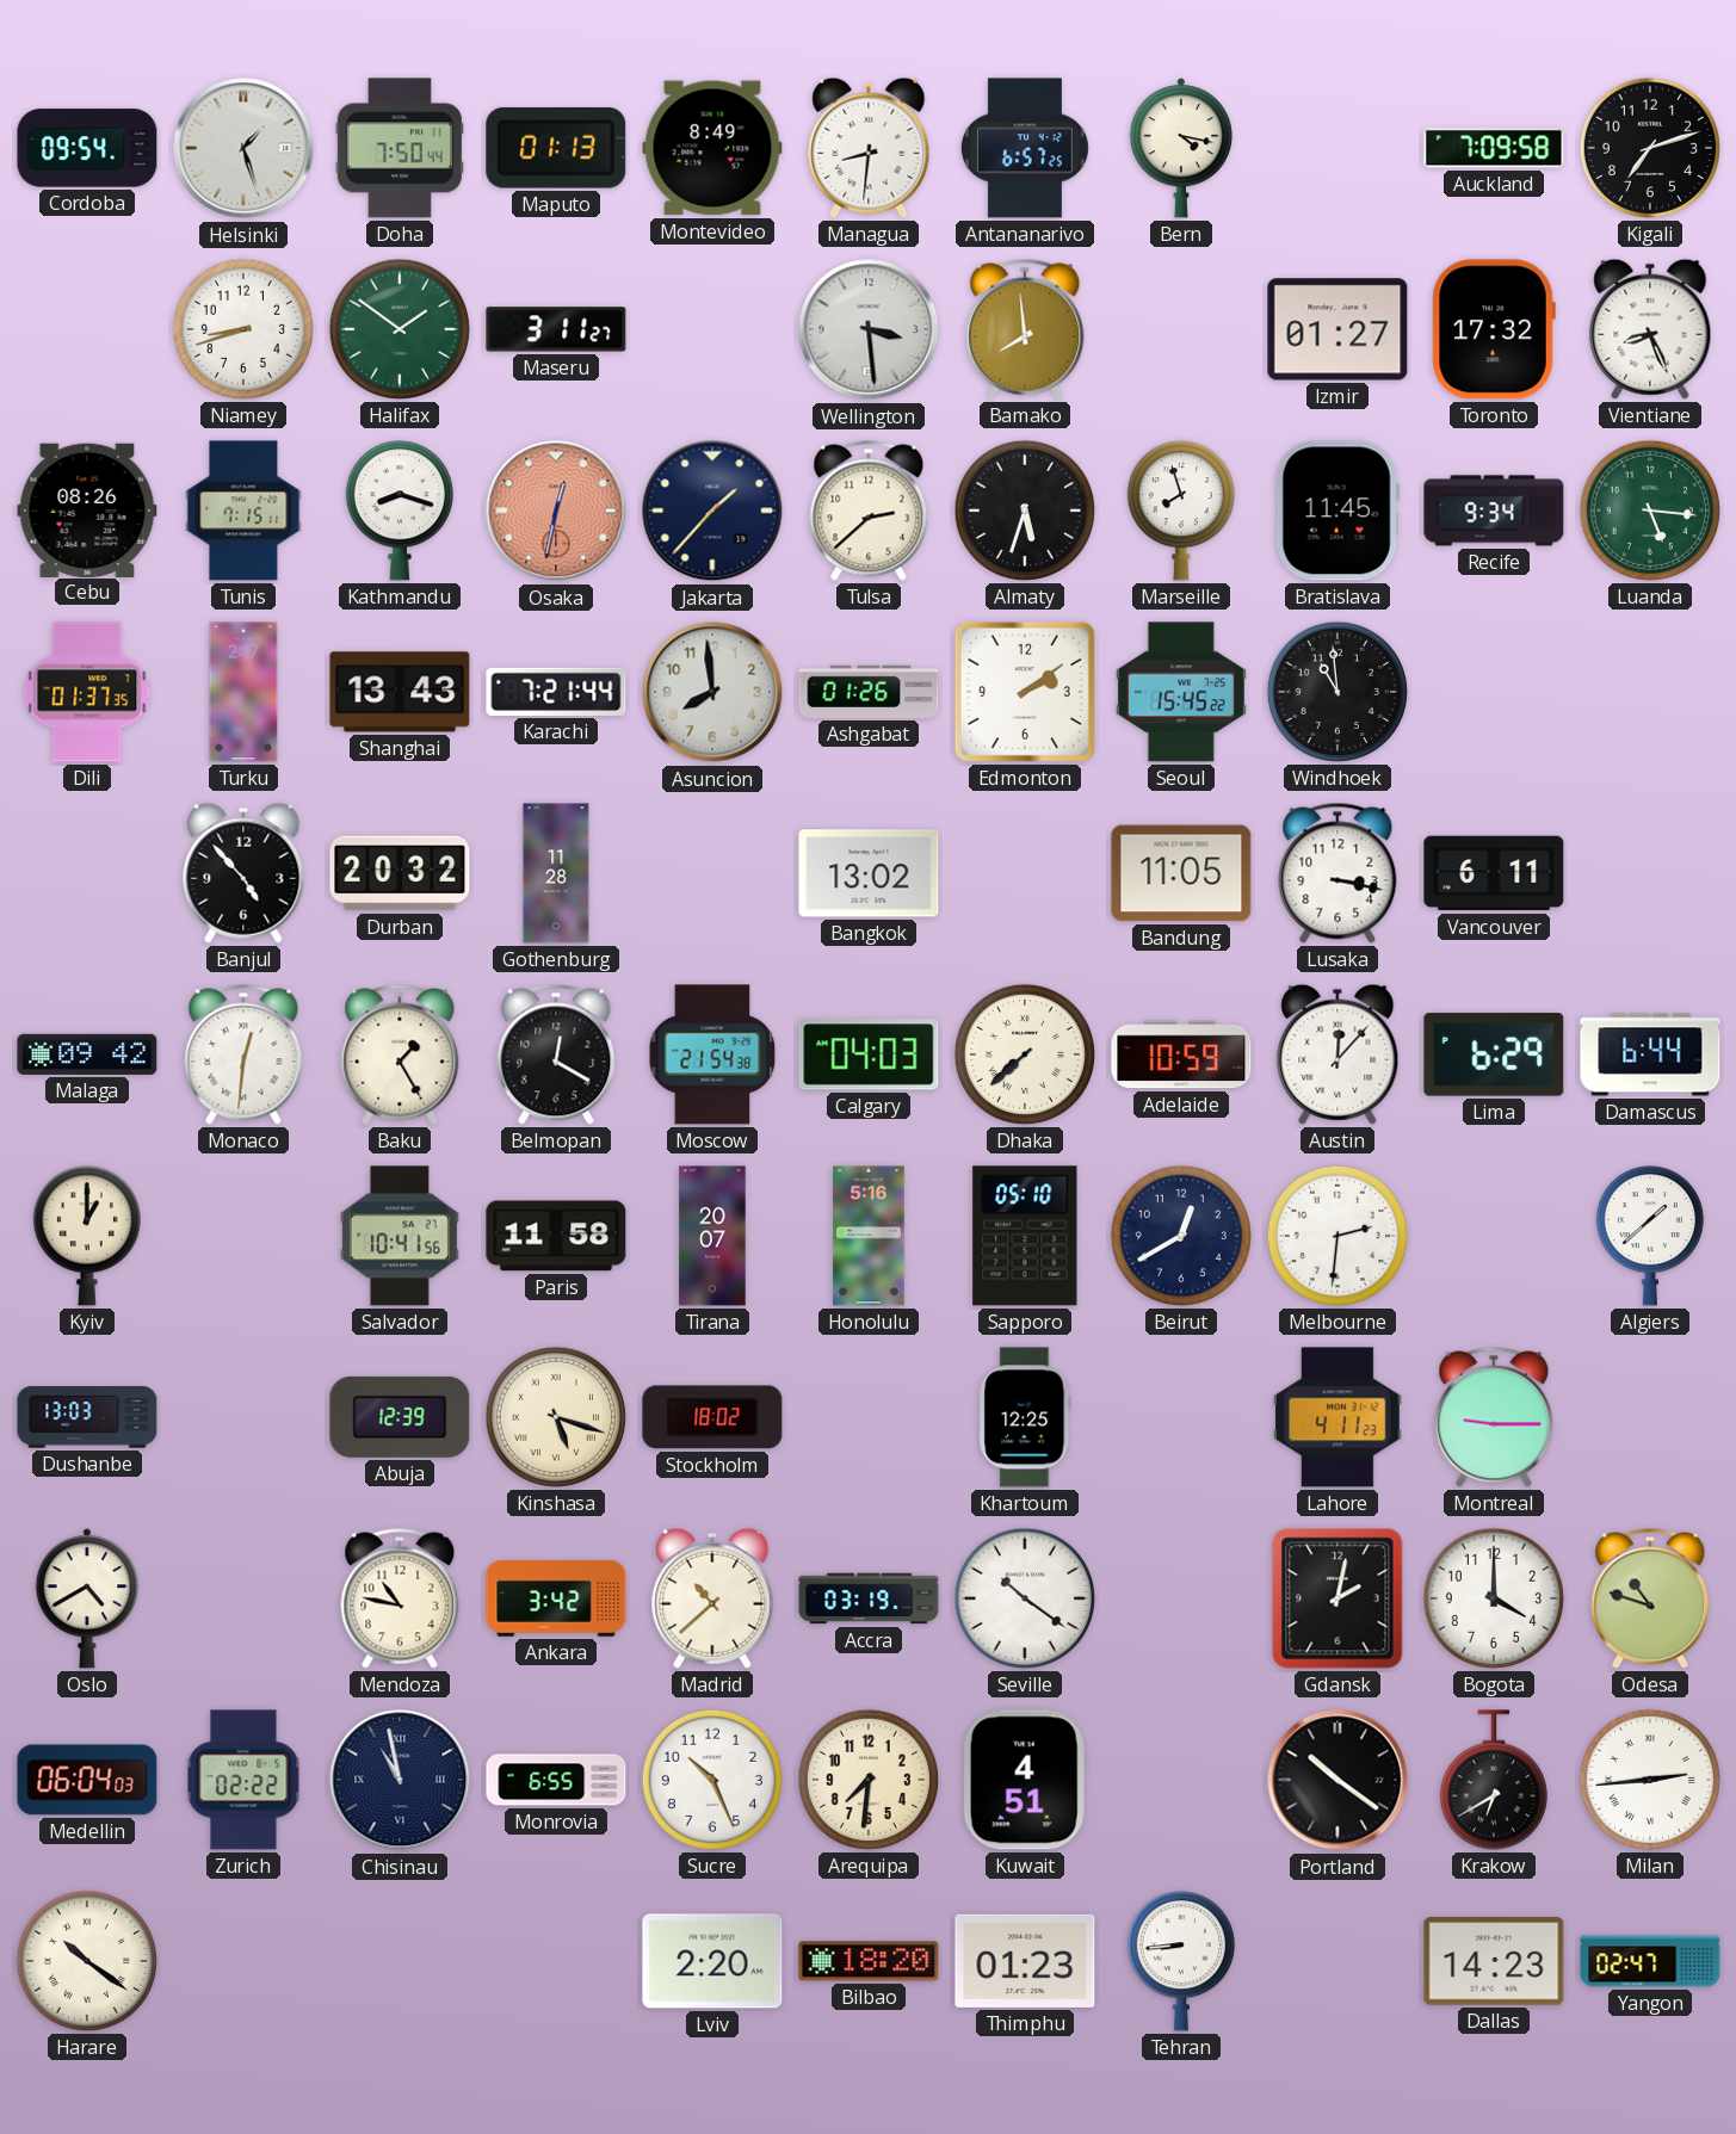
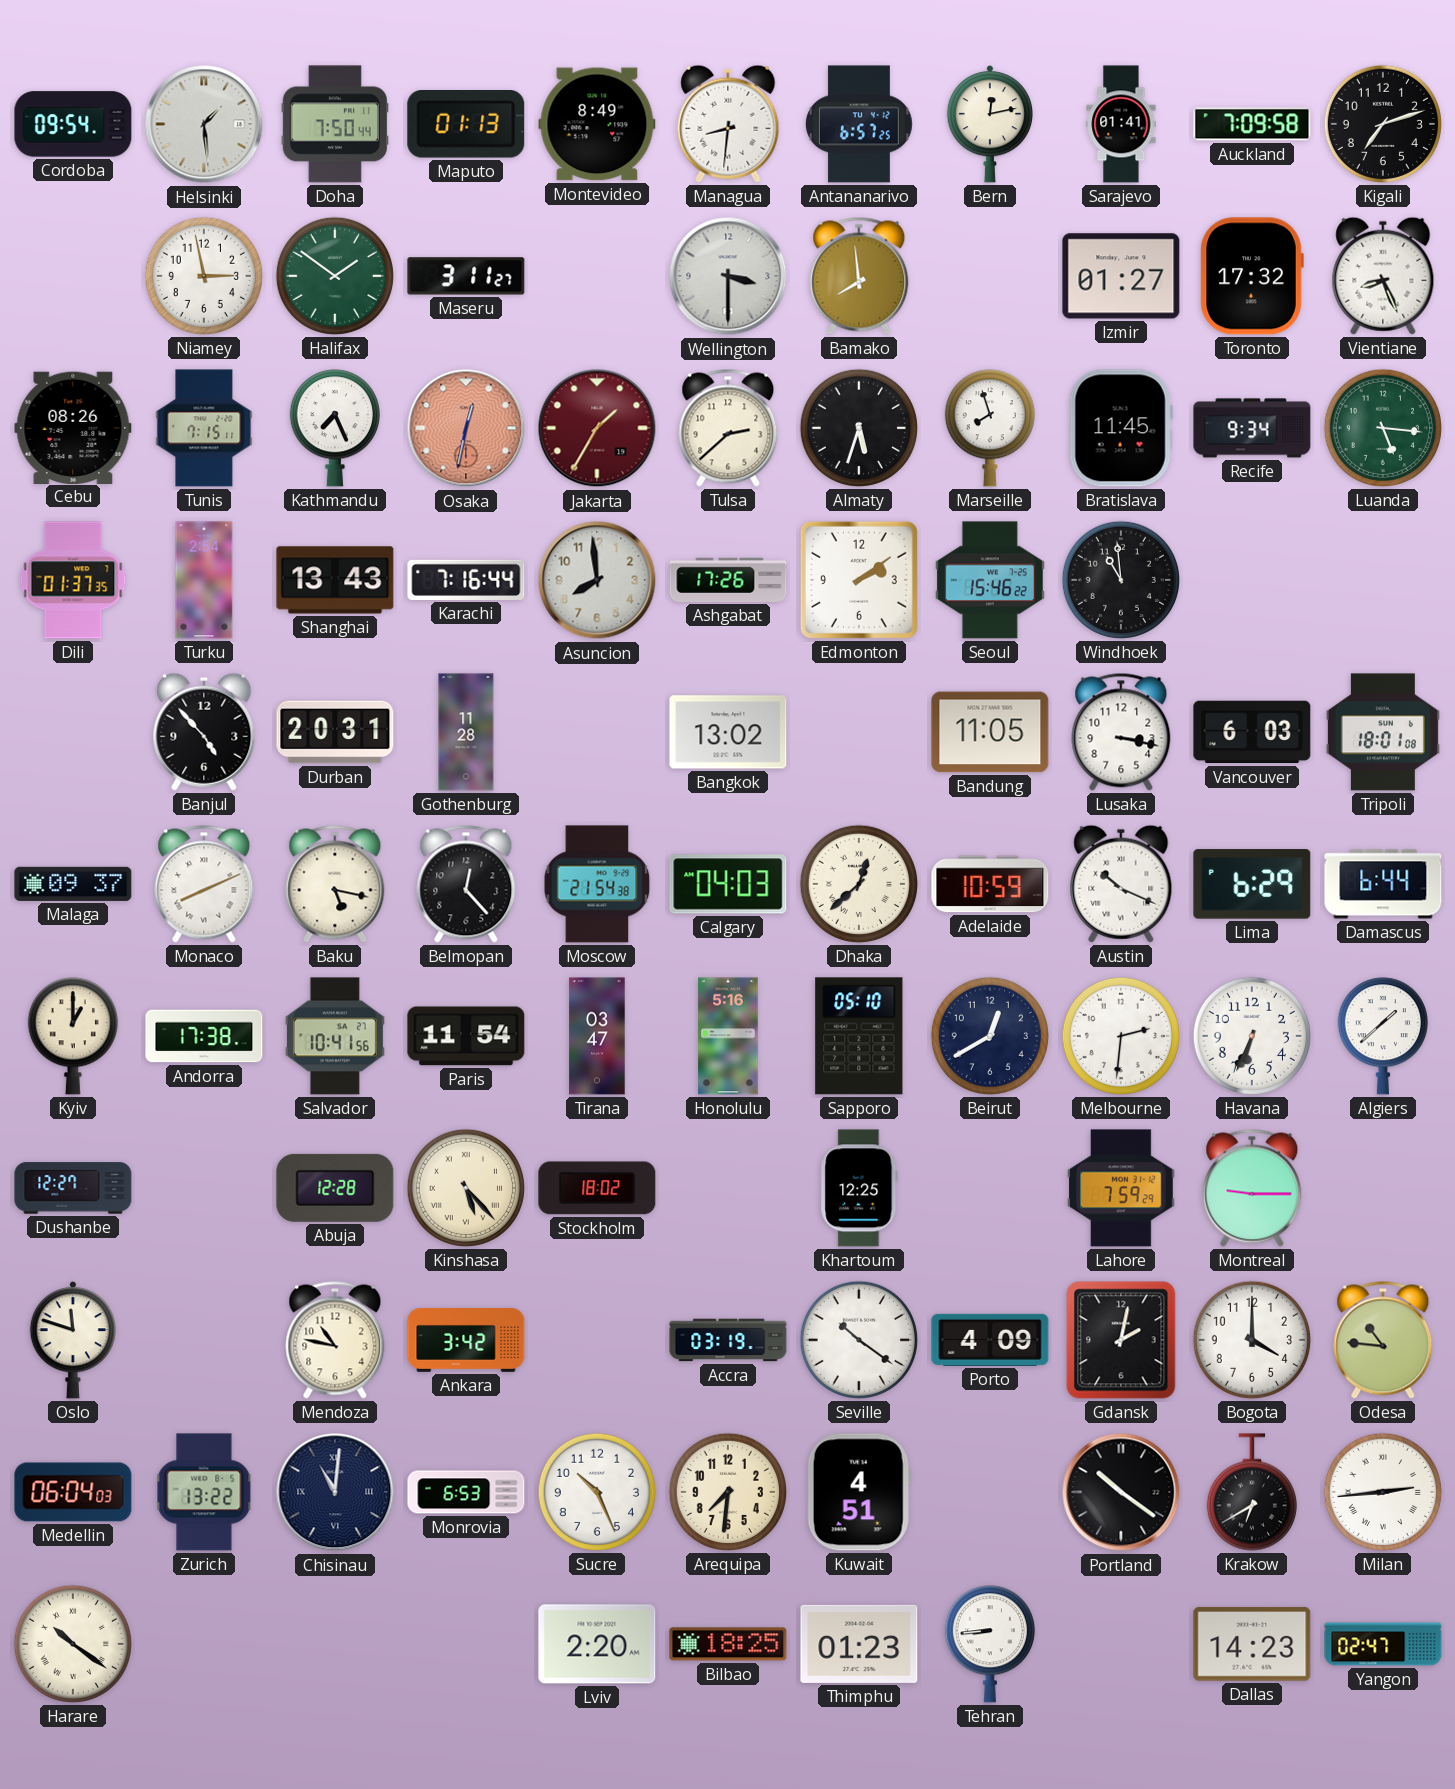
Helsinki: 1:27 -> 1:29 (204, 124)
Bern: 4:17 -> 12:13 (989, 124)
Sarajevo: none -> 01:41 (1121, 124)
Niamey: 8:42 -> 2:58 (204, 276)
Wellington: 3:29 -> 3:30 (728, 276)
Kathmandu: 8:18 -> 7:26 (335, 428)
Jakarta: 1:37 -> 1:35 (597, 428)
Jakarta dial: navy -> burgundy (597, 428)
Turku: 2:17 -> 2:54 (204, 580)
Karachi: 7:21 -> 7:16 (466, 580)
Ashgabat: 01:26 -> 17:26 (728, 580)
Seoul: 15:45 -> 15:46 (990, 580)
Durban: 20:32 -> 20:31 (335, 732)
Vancouver: 6:11 -> 6:03 (1252, 732)
Tripoli: none -> 18:01 (1383, 732)
Malaga: 09:42 -> 09:37 (73, 884)
Monaco: 12:31 -> 8:11 (204, 884)
Baku: 1:25 -> 5:17 (335, 884)
Belmopan: 12:20 -> 12:23 (466, 884)
Dhaka: 7:38 -> 12:38 (859, 884)
Austin: 12:07 -> 10:19 (1121, 884)
Andorra: none -> 17:38 (204, 1036)
Paris: 11:58 -> 11:54 (466, 1036)
Tirana: 20:07 -> 03:47 (597, 1036)
Havana: none -> 6:34 (1252, 1036)
Dushanbe: 13:03 -> 12:27 (73, 1188)
Abuja: 12:39 -> 12:28 (335, 1188)
Kinshasa: 5:18 -> 5:23 (466, 1188)
Lahore: 4:11 -> 7:59 (1121, 1188)
Oslo: 4:40 -> 11:48 (72, 1340)
Madrid: 10:38 -> none (712, 1598)
Porto: none -> 4:09 (990, 1340)
Odesa: 10:48 -> 10:46 (1383, 1340)
Zurich: 02:22 -> 13:22 (204, 1492)
Chisinau: 10:58 -> 11:01 (335, 1492)
Monrovia: 6:55 -> 6:53 (466, 1492)
Bilbao: 18:20 -> 18:25 (728, 1644)
